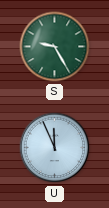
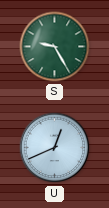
U: 11:56 -> 12:41 (55, 148)
